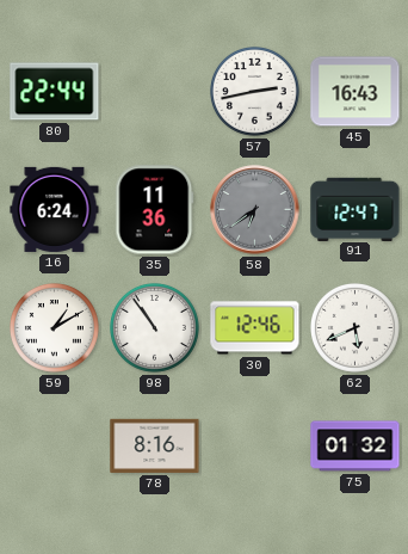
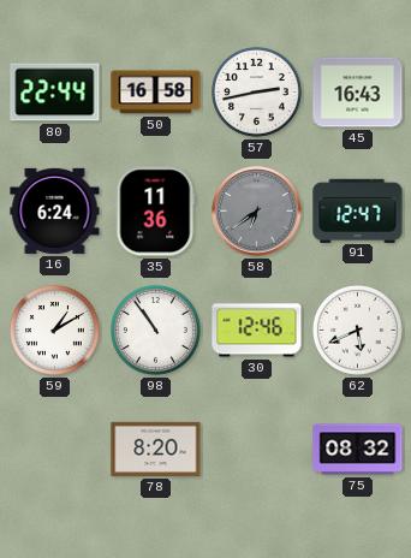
50: none -> 16:58 (156, 93)
78: 8:16 -> 8:20 (156, 449)
75: 01:32 -> 08:32 (358, 450)
